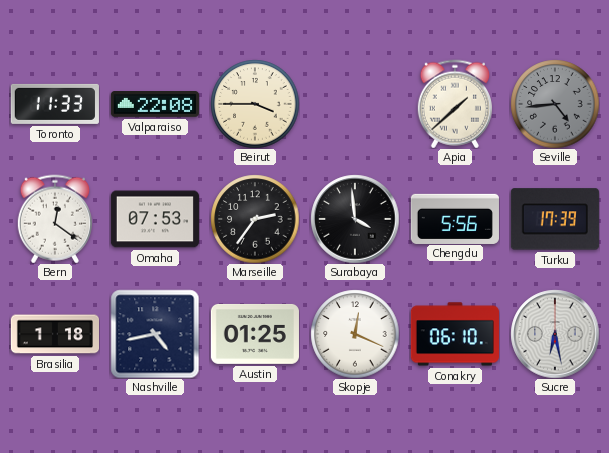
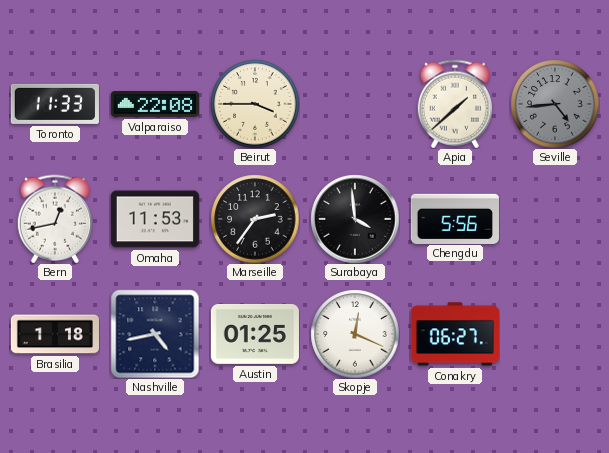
Bern: 12:21 -> 12:43 (55, 219)
Omaha: 07:53 -> 11:53 (155, 219)
Turku: 17:39 -> none (555, 219)
Conakry: 06:10 -> 06:27 (455, 334)
Sucre: 6:28 -> none (555, 334)
